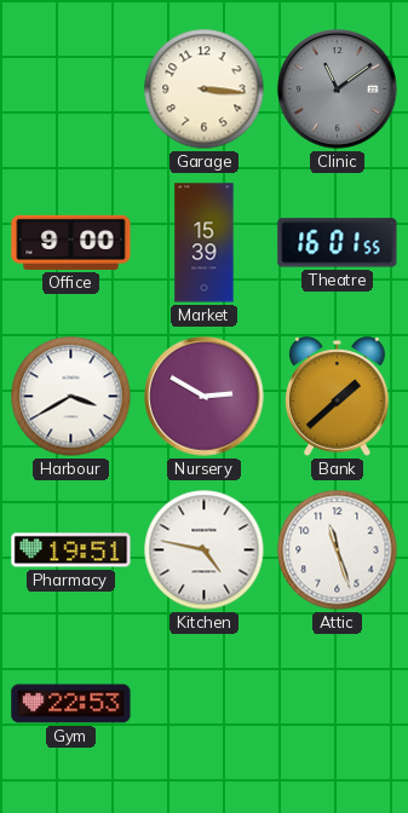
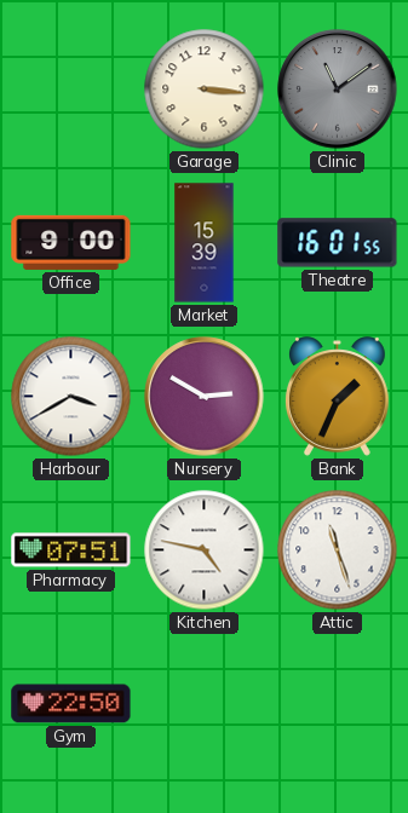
Bank: 1:38 -> 1:34 (338, 397)
Pharmacy: 19:51 -> 07:51 (71, 550)
Gym: 22:53 -> 22:50 (71, 704)
